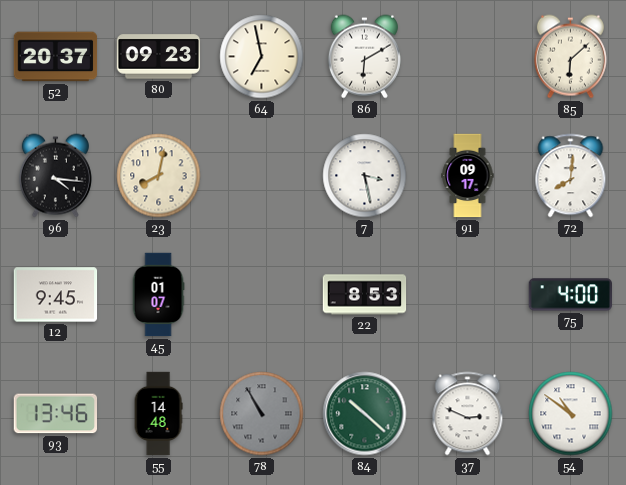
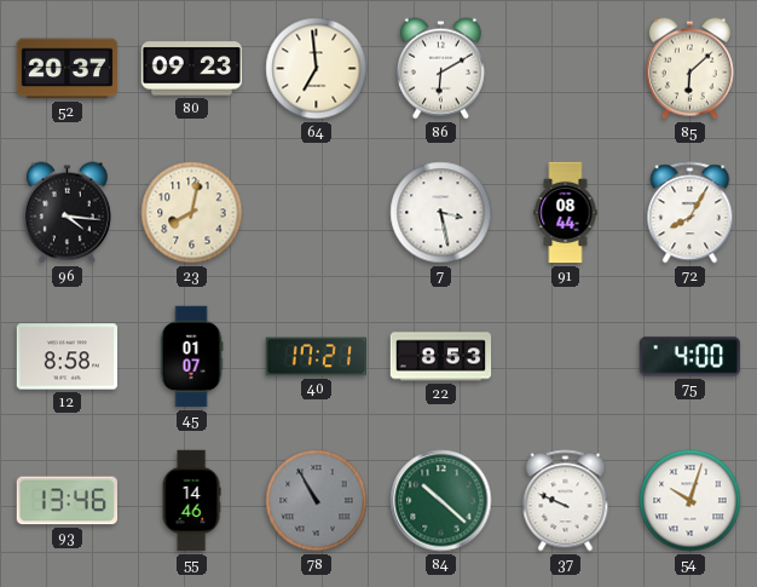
64: 6:58 -> 6:59 (317, 69)
91: 09:17 -> 08:44 (566, 213)
72: 8:01 -> 8:05 (690, 213)
12: 9:45 -> 8:58 (68, 357)
40: none -> 17:21 (317, 357)
55: 14:48 -> 14:46 (191, 501)
37: 2:49 -> 9:49 (566, 501)
54: 10:51 -> 10:03 (690, 501)
